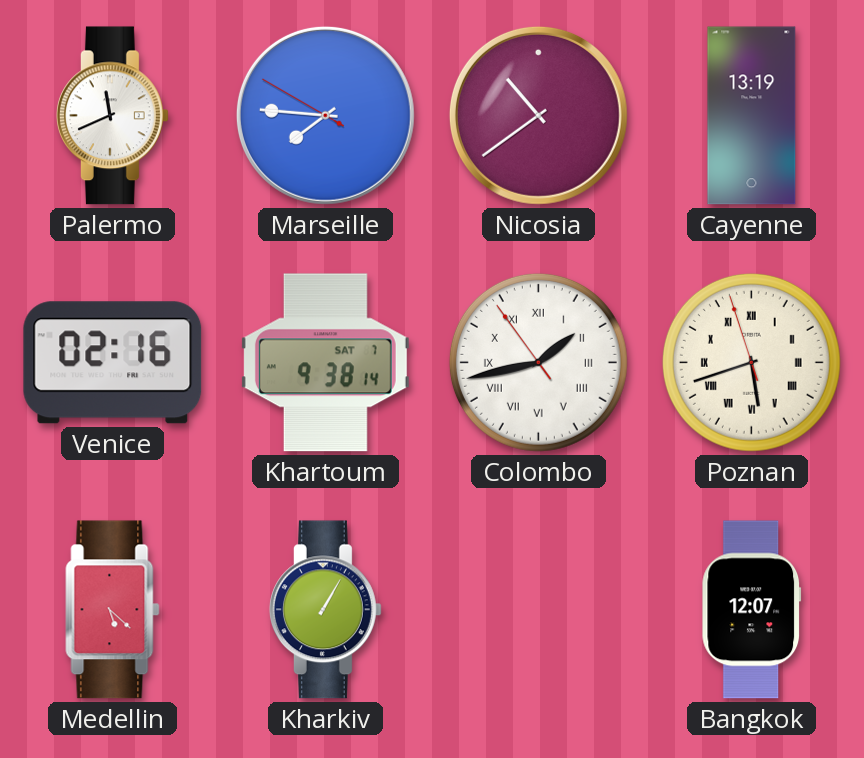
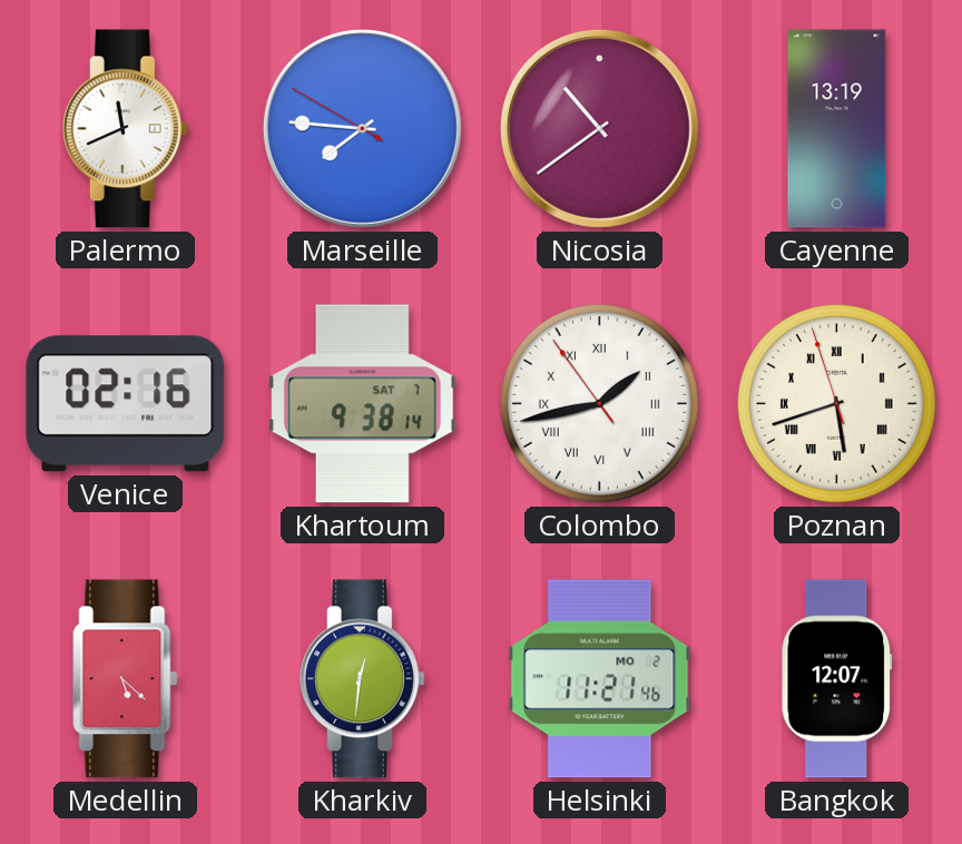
Kharkiv: 1:05 -> 12:31 (362, 679)
Helsinki: none -> 11:21 (600, 679)
